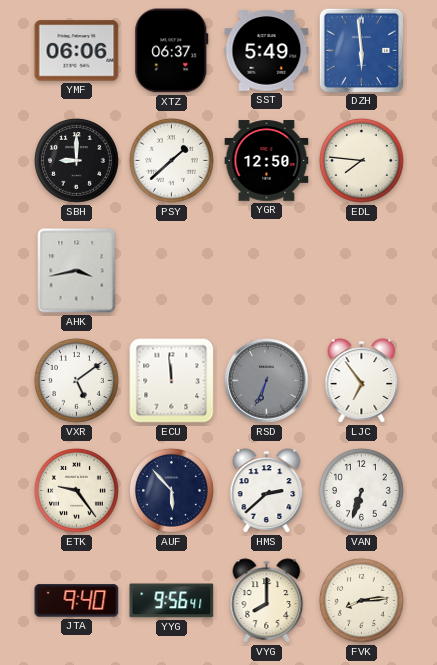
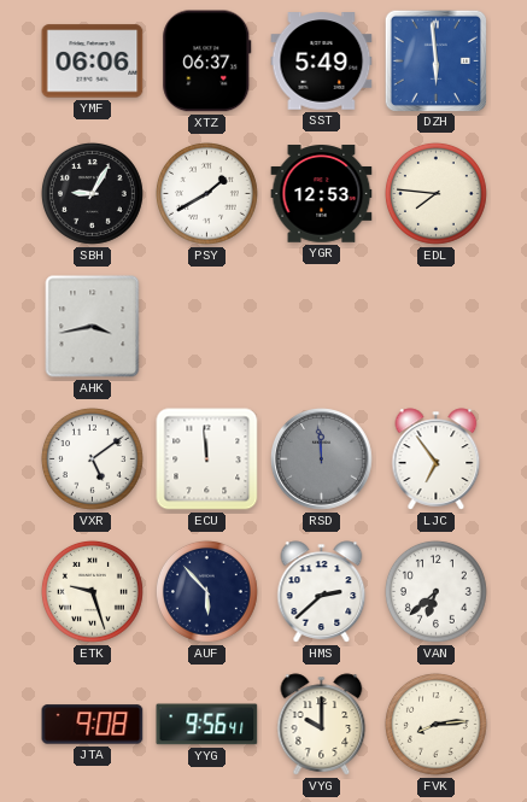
SBH: 9:00 -> 9:05 (92, 193)
PSY: 1:38 -> 1:40 (206, 193)
YGR: 12:50 -> 12:53 (322, 194)
RSD: 6:34 -> 11:59 (322, 459)
ETK: 9:24 -> 9:27 (92, 591)
VAN: 6:33 -> 6:38 (435, 591)
JTA: 9:40 -> 9:08 (93, 725)
VYG: 8:00 -> 10:00 (322, 725)
